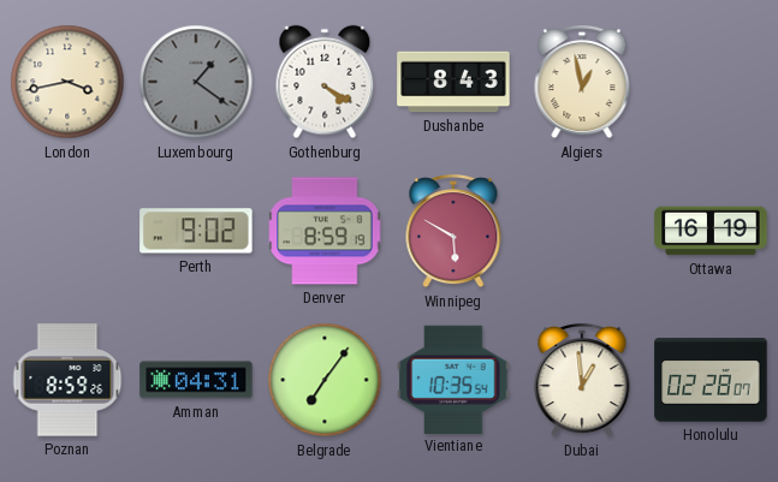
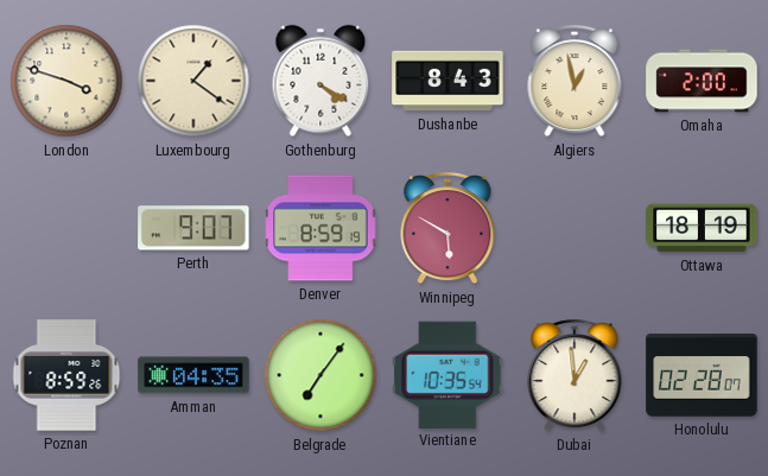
London: 3:43 -> 3:48 (66, 81)
Luxembourg dial: grey -> cream (193, 81)
Omaha: none -> 2:00 (702, 81)
Perth: 9:02 -> 9:07 (193, 228)
Ottawa: 16:19 -> 18:19 (702, 228)
Amman: 04:31 -> 04:35 (193, 375)
